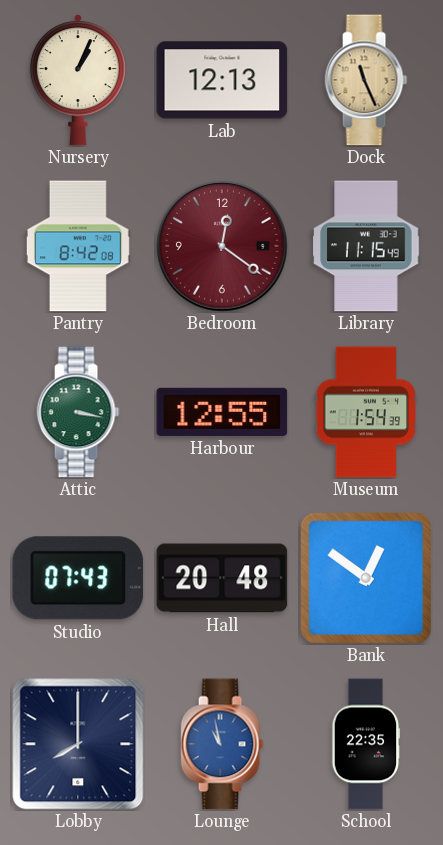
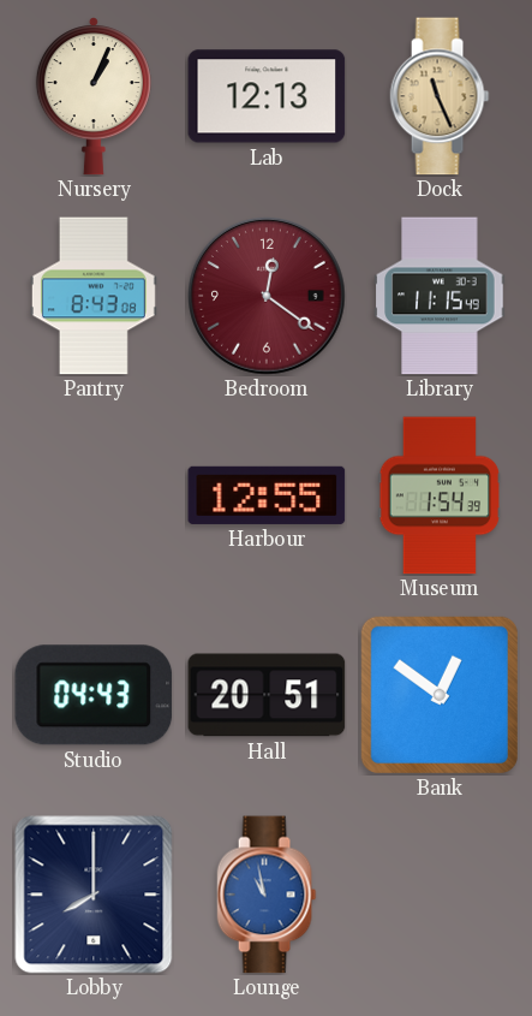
Pantry: 8:42 -> 8:43 (94, 296)
Attic: 3:17 -> none (78, 412)
Studio: 07:43 -> 04:43 (94, 695)
Hall: 20:48 -> 20:51 (267, 695)
School: 22:35 -> none (366, 744)
